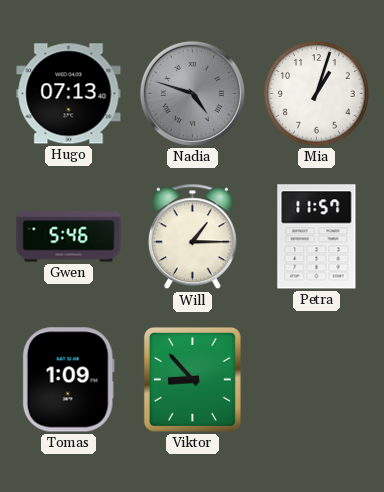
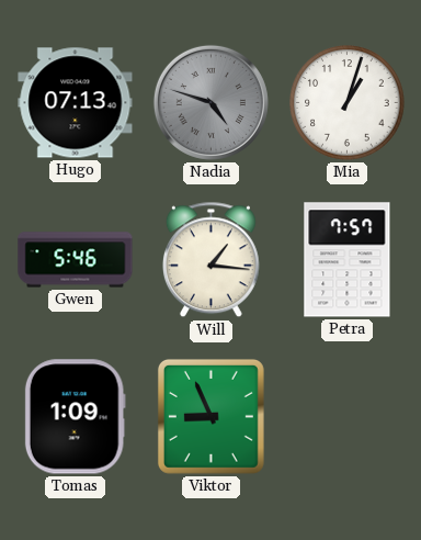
Will: 1:15 -> 1:16 (210, 260)
Petra: 11:57 -> 7:57 (348, 260)
Viktor: 8:53 -> 8:56 (210, 416)
